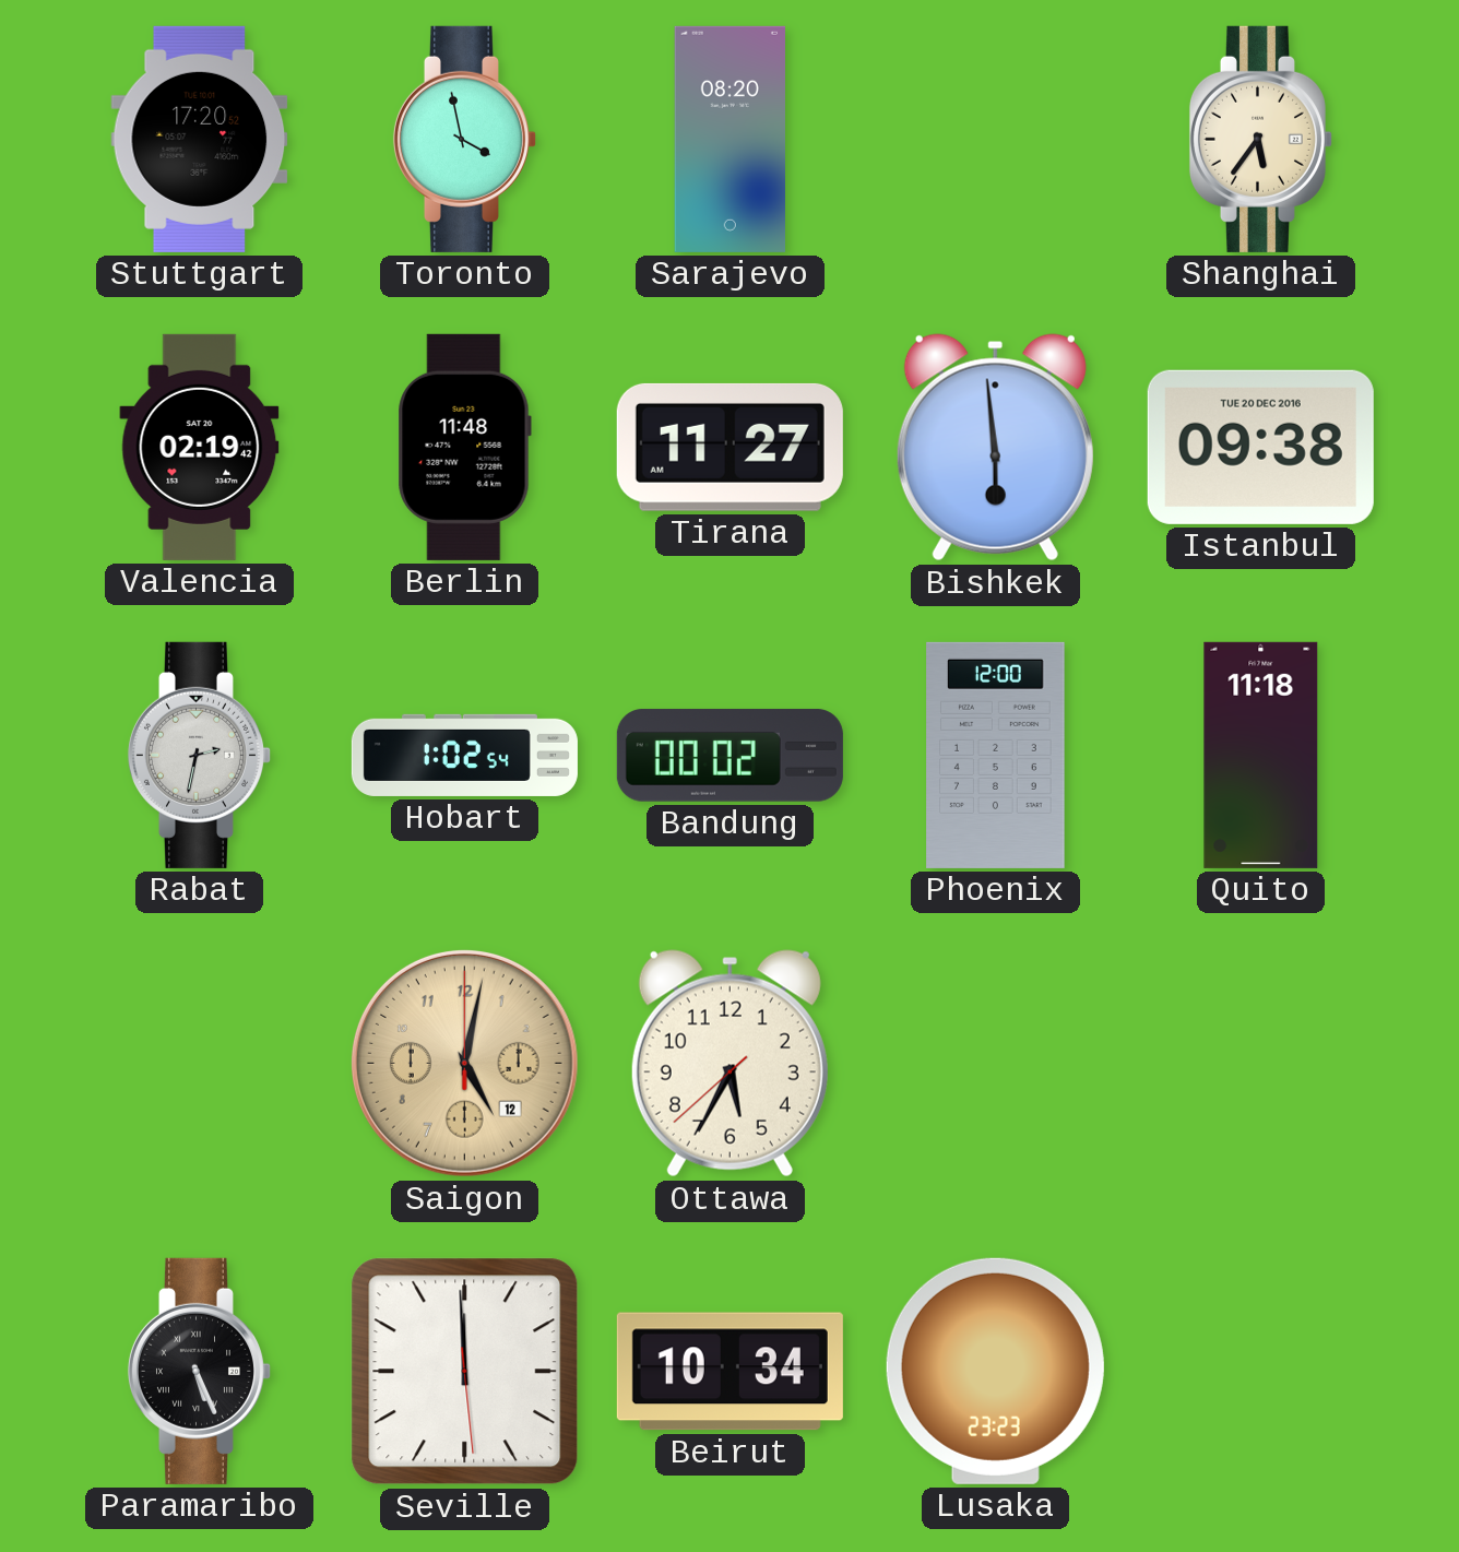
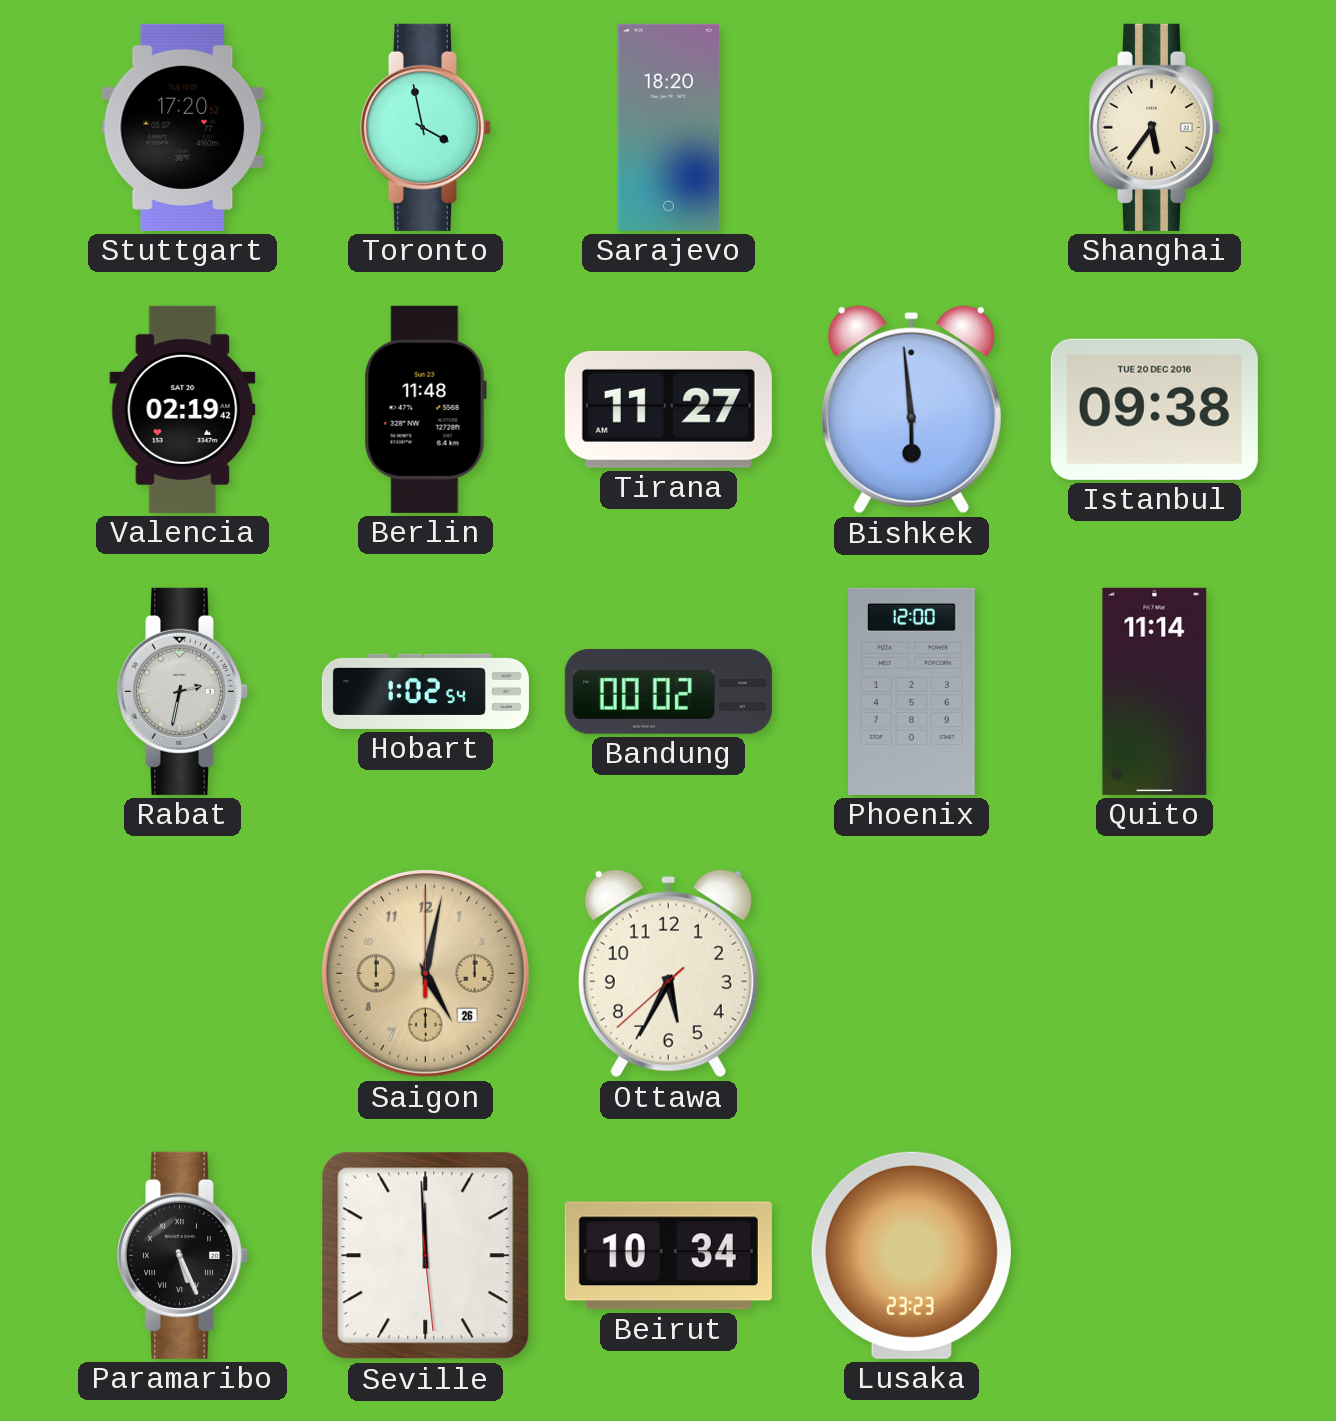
Sarajevo: 08:20 -> 18:20 (668, 127)
Quito: 11:18 -> 11:14 (1155, 691)
Saigon date: 12 -> 26 (425, 973)
